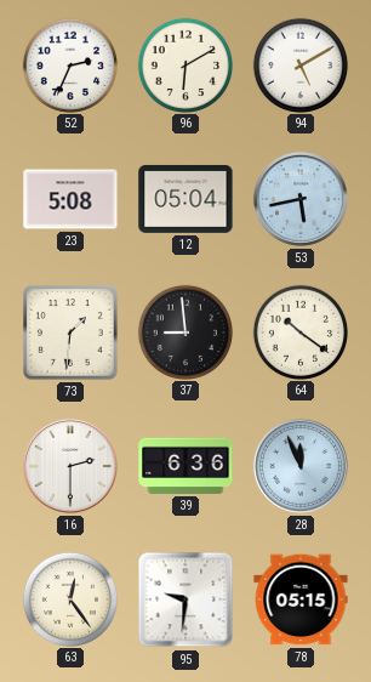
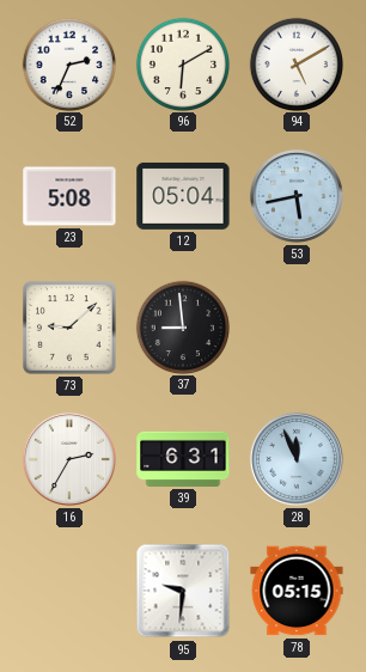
73: 1:31 -> 9:08 (71, 329)
64: 10:21 -> none (299, 331)
16: 2:30 -> 2:35 (69, 459)
39: 6:36 -> 6:31 (183, 459)
63: 12:24 -> none (69, 598)
